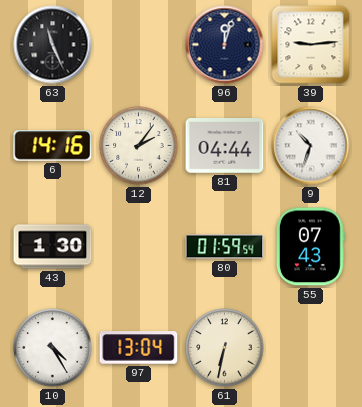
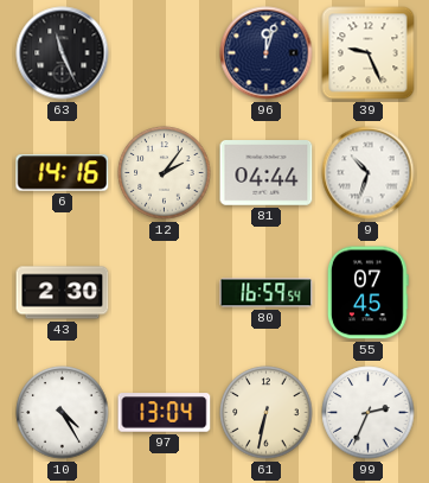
39: 9:14 -> 9:26 (369, 53)
43: 1:30 -> 2:30 (63, 293)
80: 01:59 -> 16:59 (267, 293)
55: 07:43 -> 07:45 (367, 293)
99: none -> 2:34 (369, 413)
